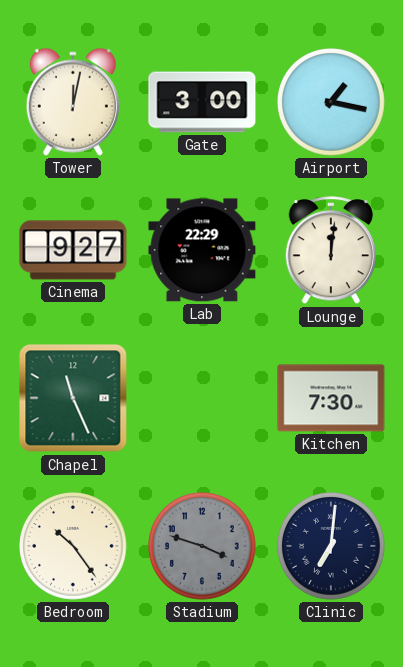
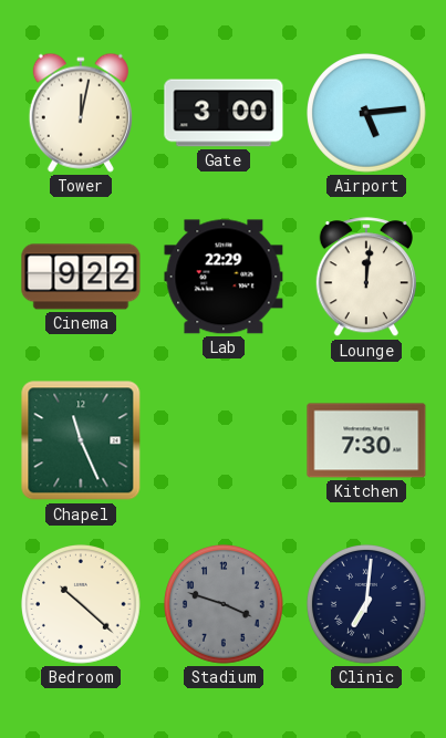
Airport: 1:17 -> 5:14 (366, 113)
Cinema: 9:27 -> 9:22 (81, 277)
Bedroom: 10:24 -> 10:22 (81, 604)
